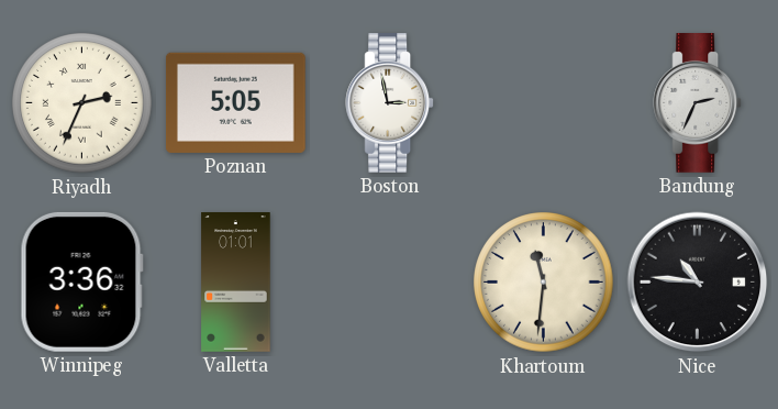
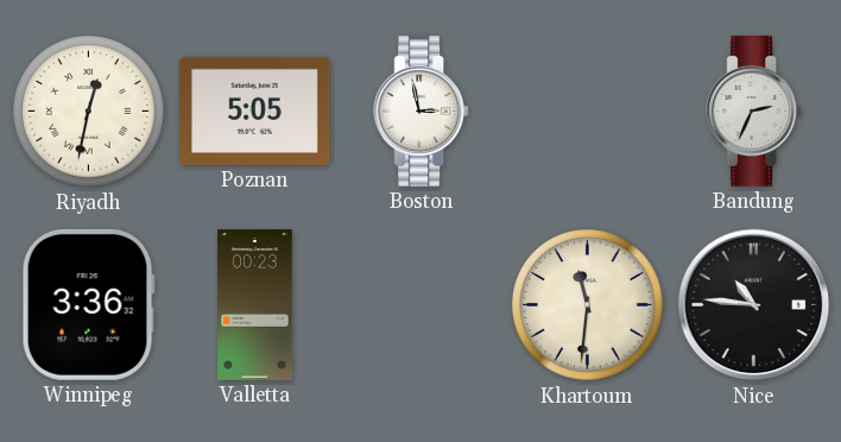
Riyadh: 2:34 -> 12:32 (89, 112)
Valletta: 01:01 -> 00:23 (255, 305)
